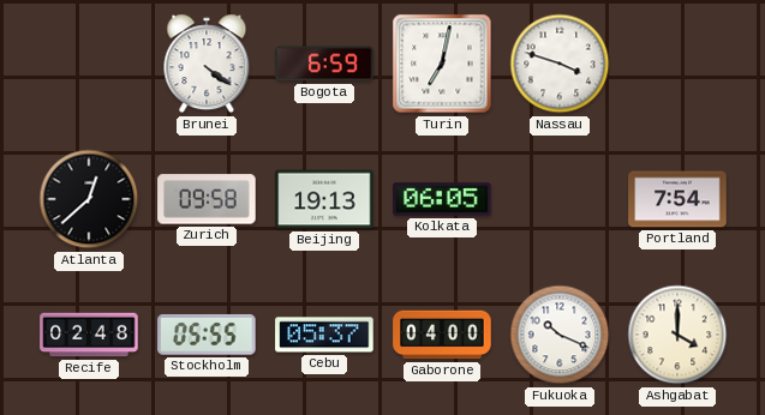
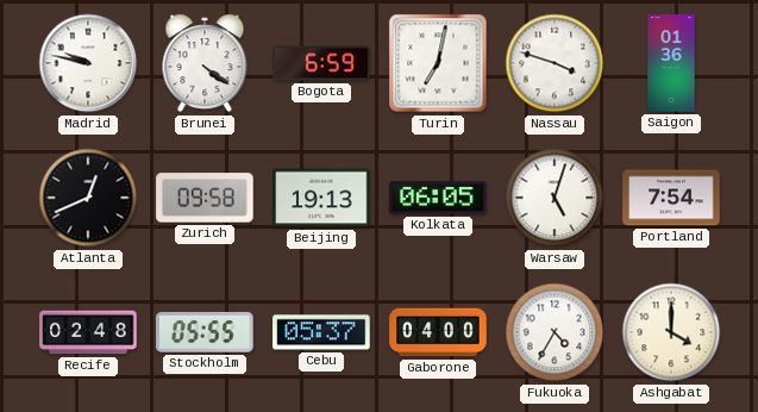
Madrid: none -> 9:47 (88, 63)
Saigon: none -> 01:36 (671, 63)
Atlanta: 12:38 -> 12:41 (88, 198)
Warsaw: none -> 5:03 (555, 198)
Fukuoka: 10:19 -> 4:35 (555, 332)
